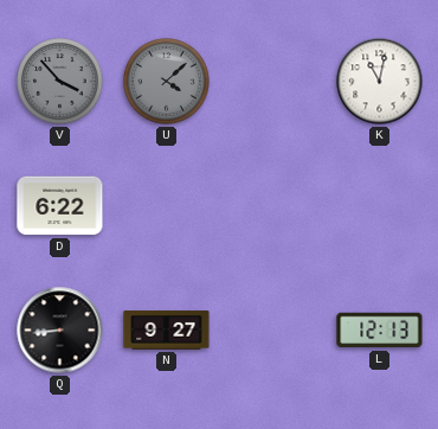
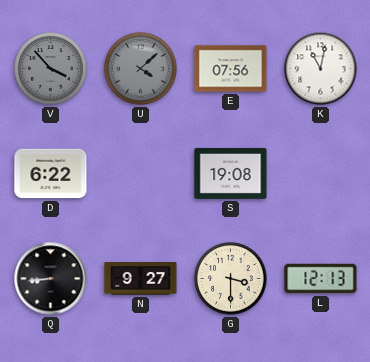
E: none -> 07:56 (231, 69)
S: none -> 19:08 (231, 173)
G: none -> 3:30 (231, 279)
